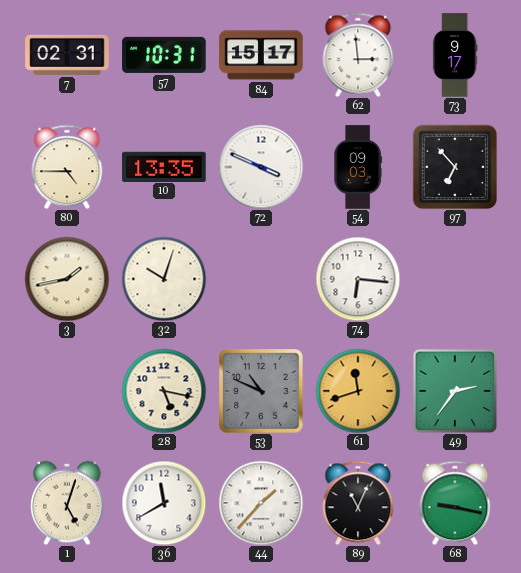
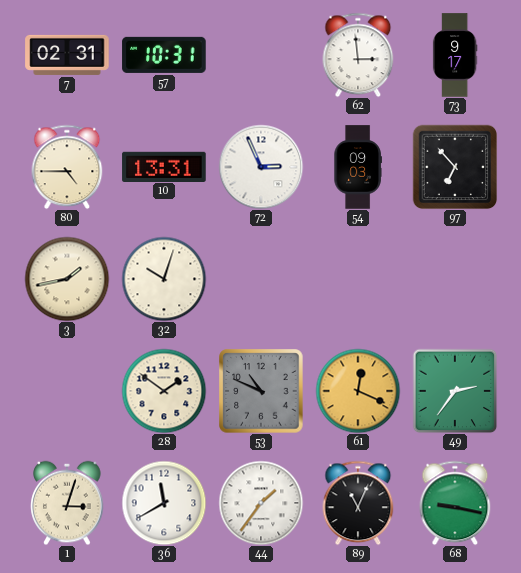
84: 15:17 -> none (261, 55)
10: 13:35 -> 13:31 (164, 166)
72: 3:49 -> 2:56 (261, 167)
74: 6:16 -> none (358, 279)
28: 5:17 -> 1:51 (164, 391)
61: 11:42 -> 12:19 (358, 391)
1: 5:03 -> 3:03 (67, 503)
44: 1:37 -> 1:36 (261, 503)
